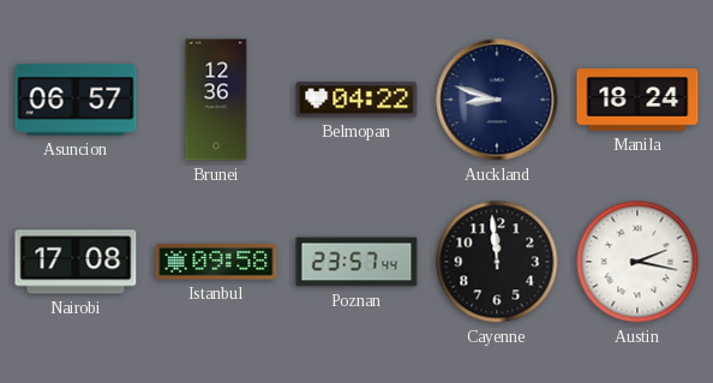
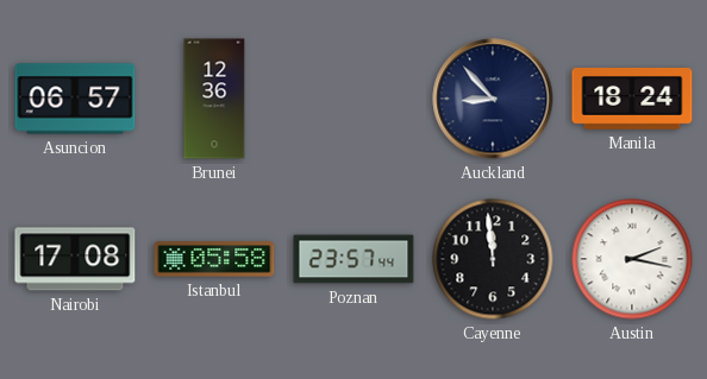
Belmopan: 04:22 -> none (356, 100)
Auckland: 8:48 -> 8:53 (493, 99)
Istanbul: 09:58 -> 05:58 (214, 259)
